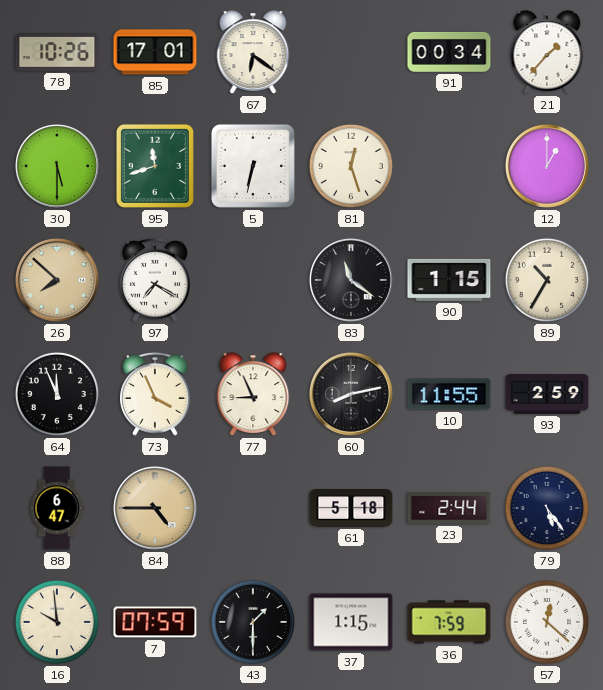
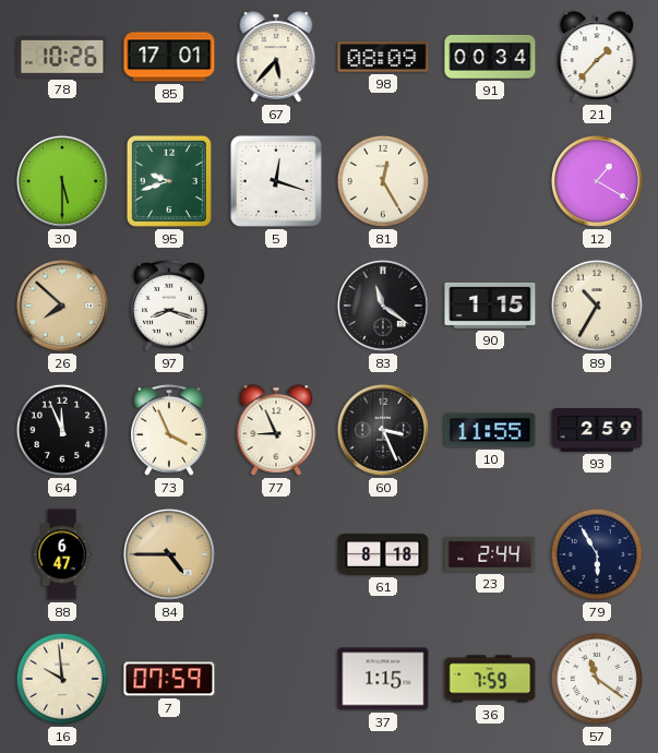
67: 6:21 -> 5:37 (276, 57)
98: none -> 08:09 (383, 57)
95: 11:42 -> 9:42 (169, 181)
5: 6:32 -> 12:18 (276, 181)
81: 12:27 -> 12:25 (383, 181)
12: 1:00 -> 1:20 (597, 181)
97: 7:20 -> 8:18 (169, 306)
60: 8:13 -> 3:26 (383, 430)
61: 5:18 -> 8:18 (383, 554)
79: 5:24 -> 5:55 (597, 554)
43: 1:30 -> none (253, 622)
57: 12:22 -> 11:21 (597, 679)
